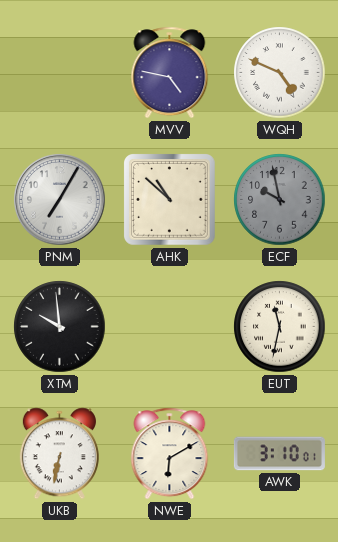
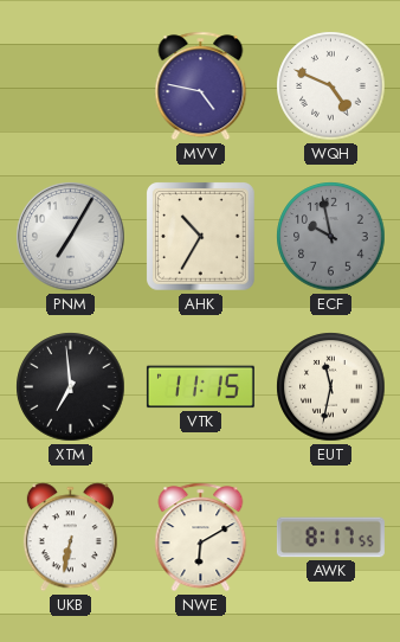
AHK: 10:52 -> 10:35 (201, 237)
XTM: 9:59 -> 6:59 (71, 387)
VTK: none -> 11:15 (200, 387)
AWK: 3:10 -> 8:17 (330, 538)
